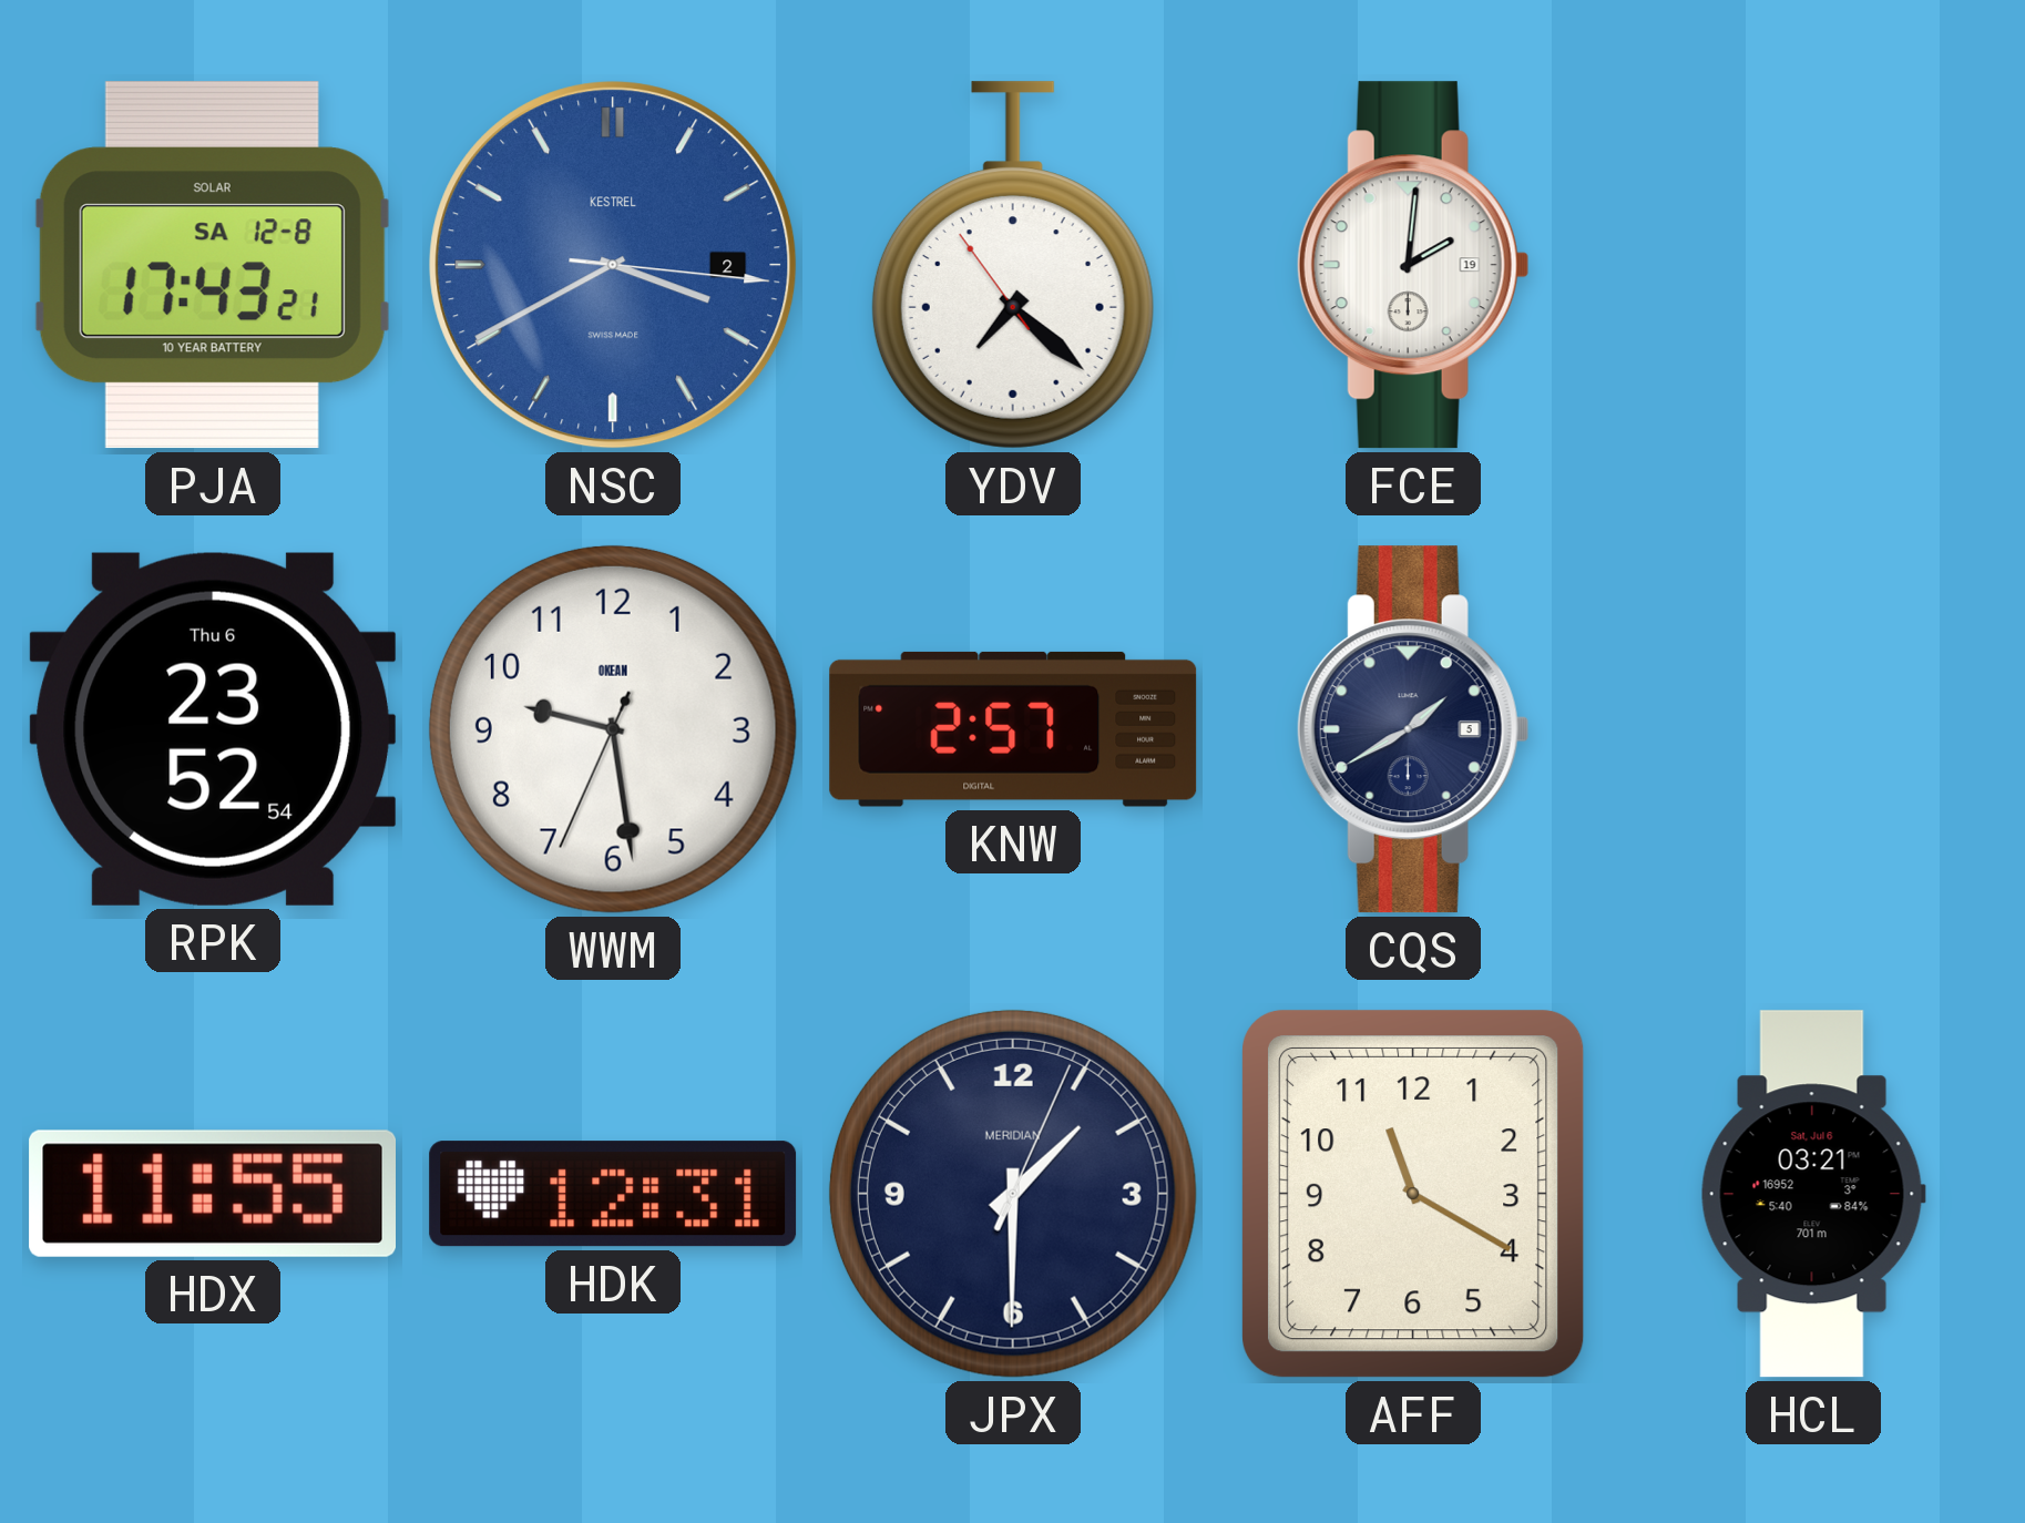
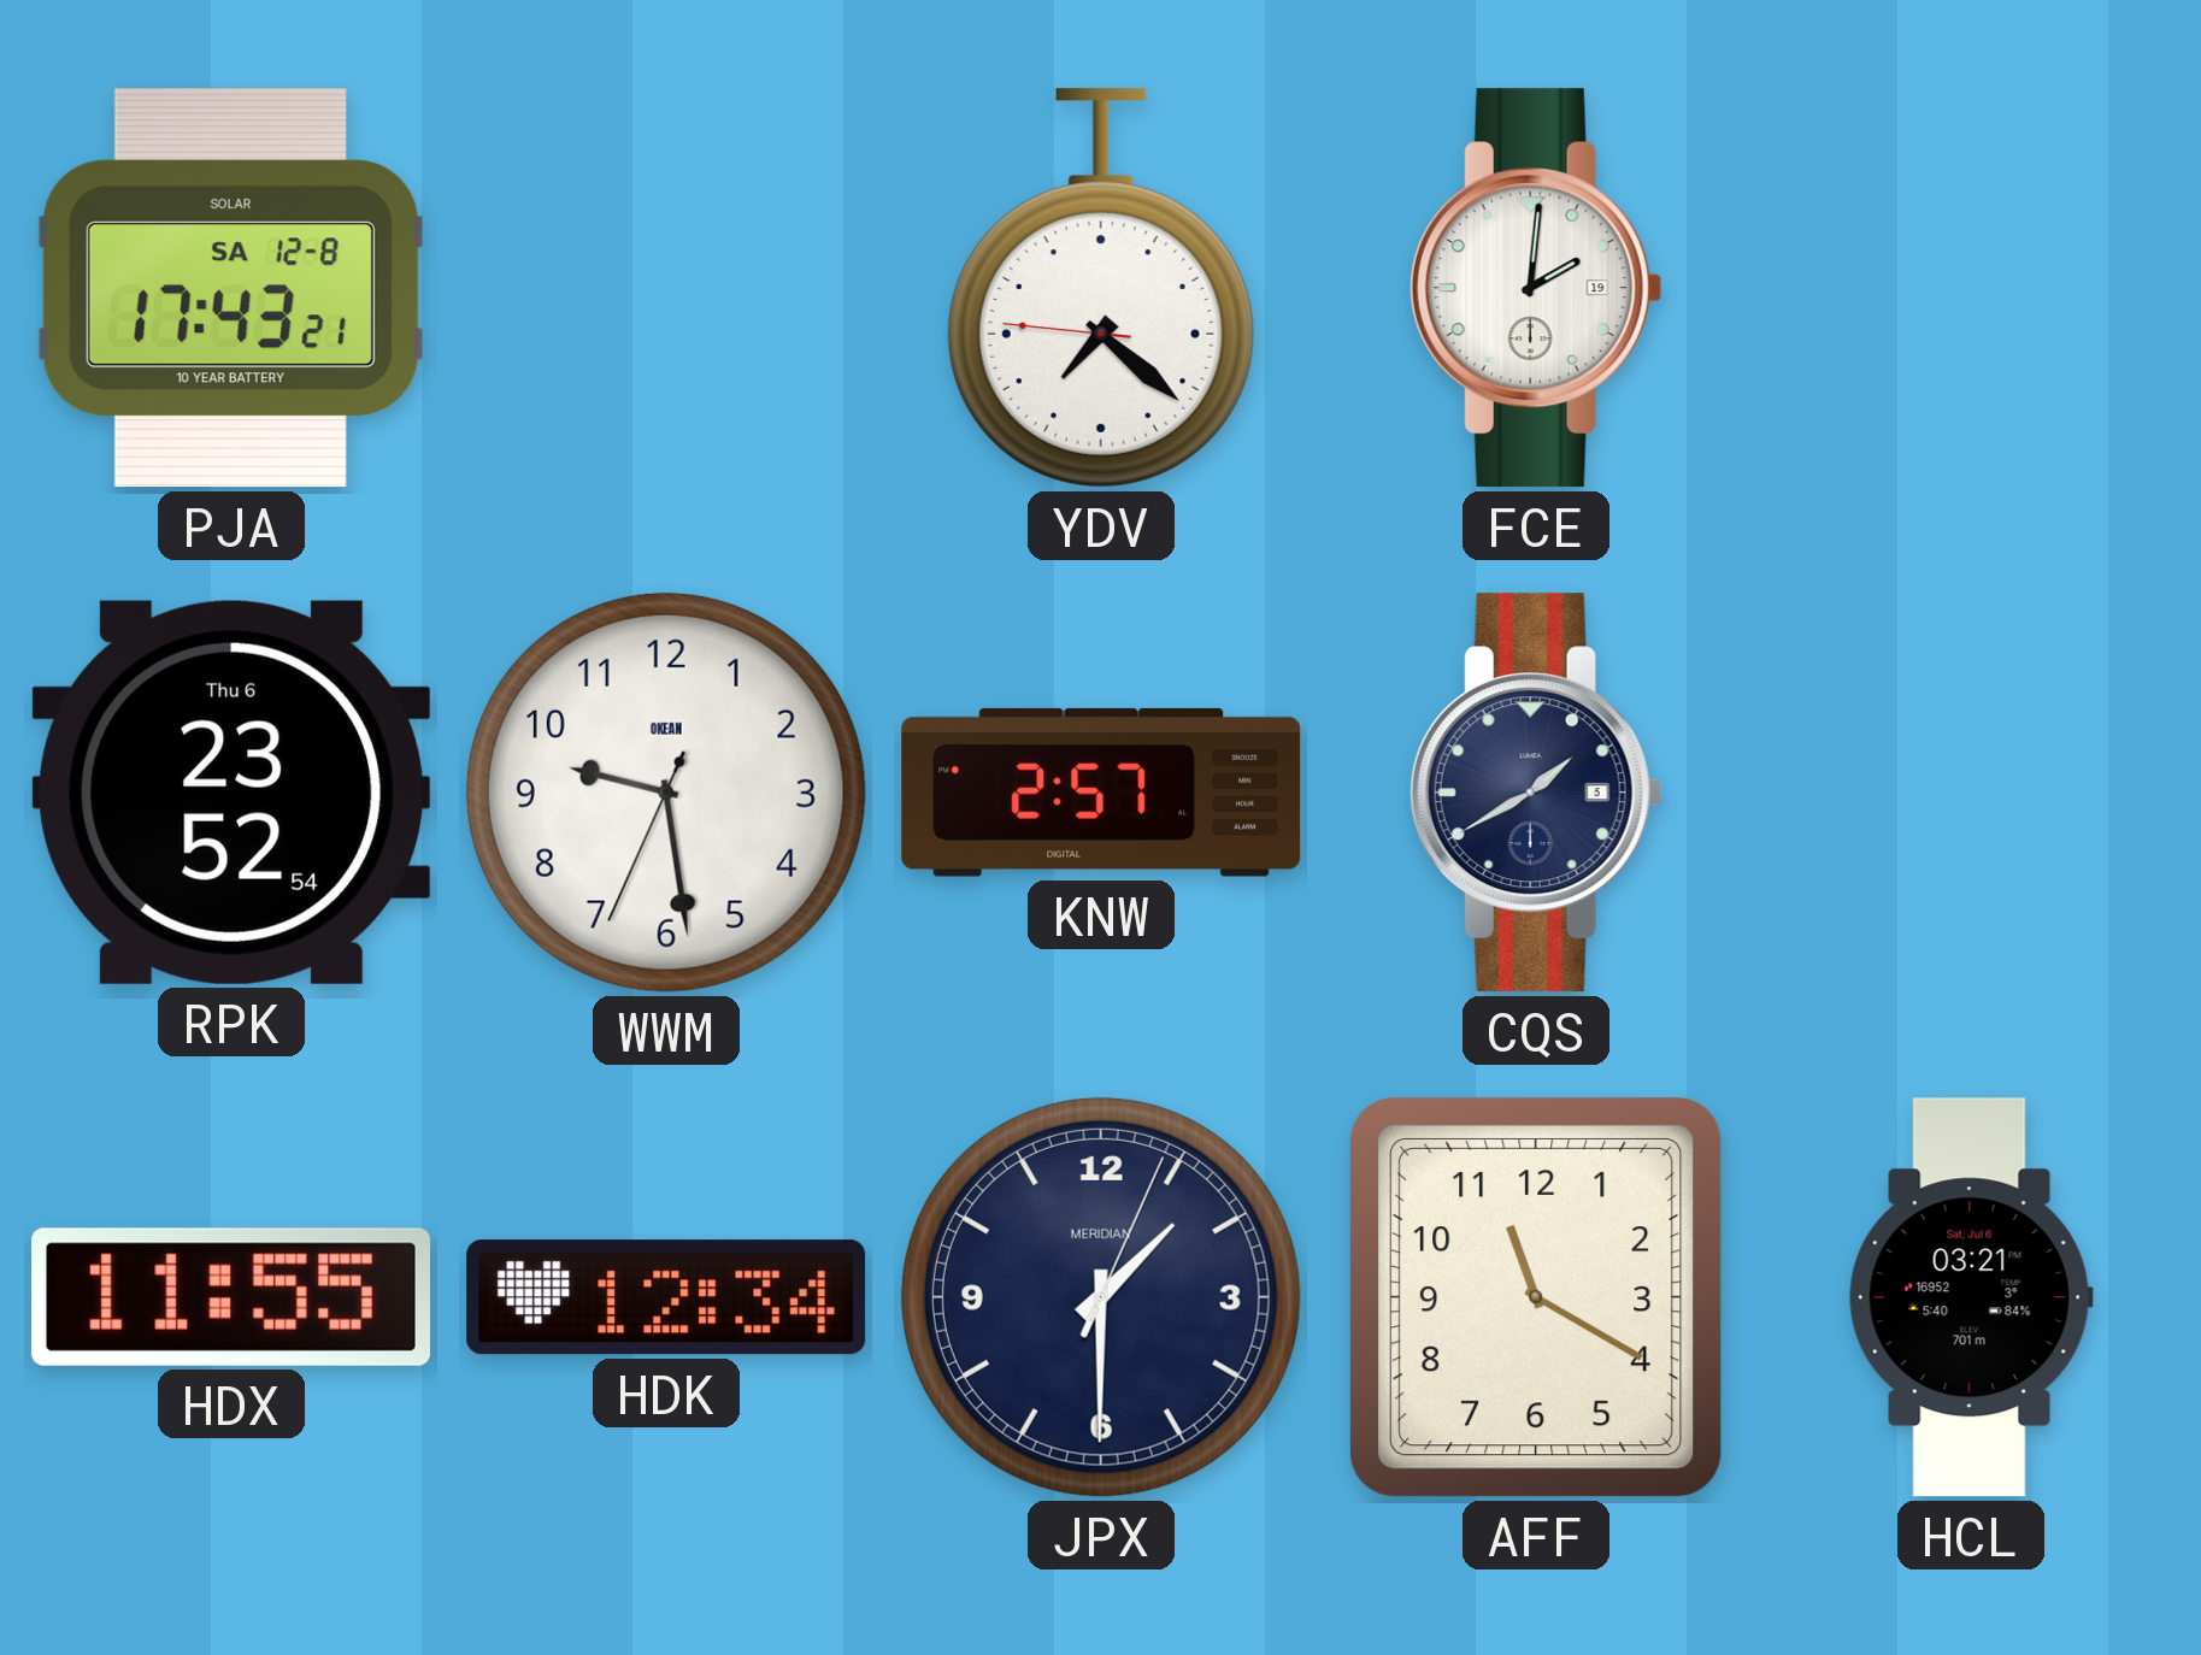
NSC: 3:40 -> none (613, 265)
YDV: 7:21:54 -> 7:21:46 (1101, 288)
HDK: 12:31 -> 12:34 (666, 1297)
